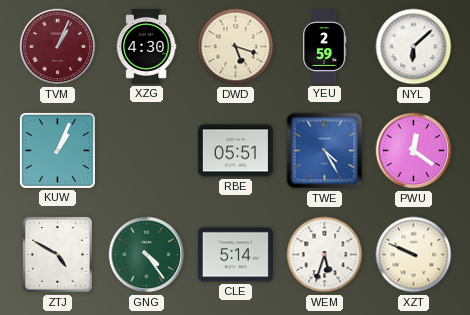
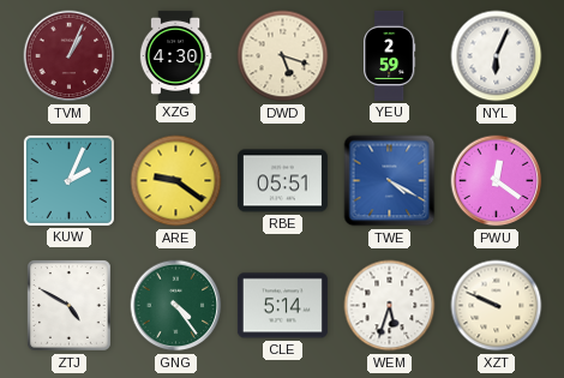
NYL: 6:08 -> 6:04 (497, 56)
KUW: 1:04 -> 2:04 (68, 180)
ARE: none -> 9:21 (176, 181)
TWE: 4:25 -> 4:20 (390, 181)
